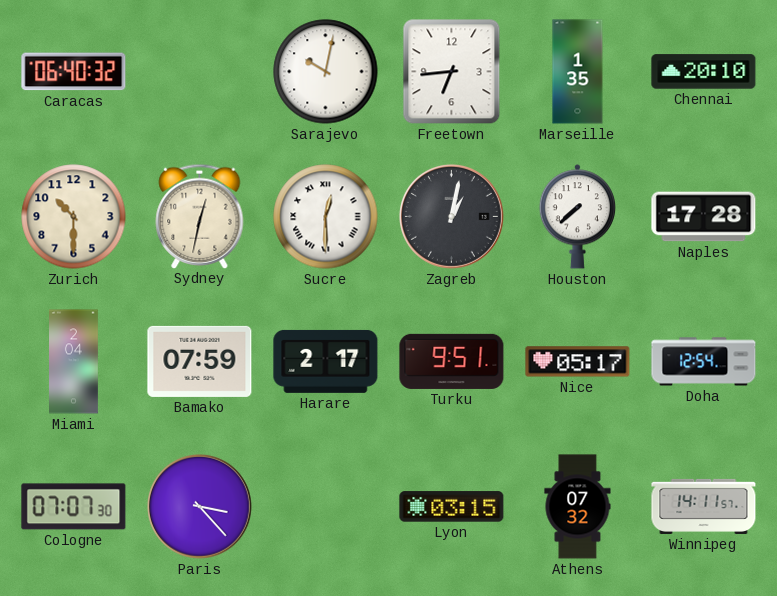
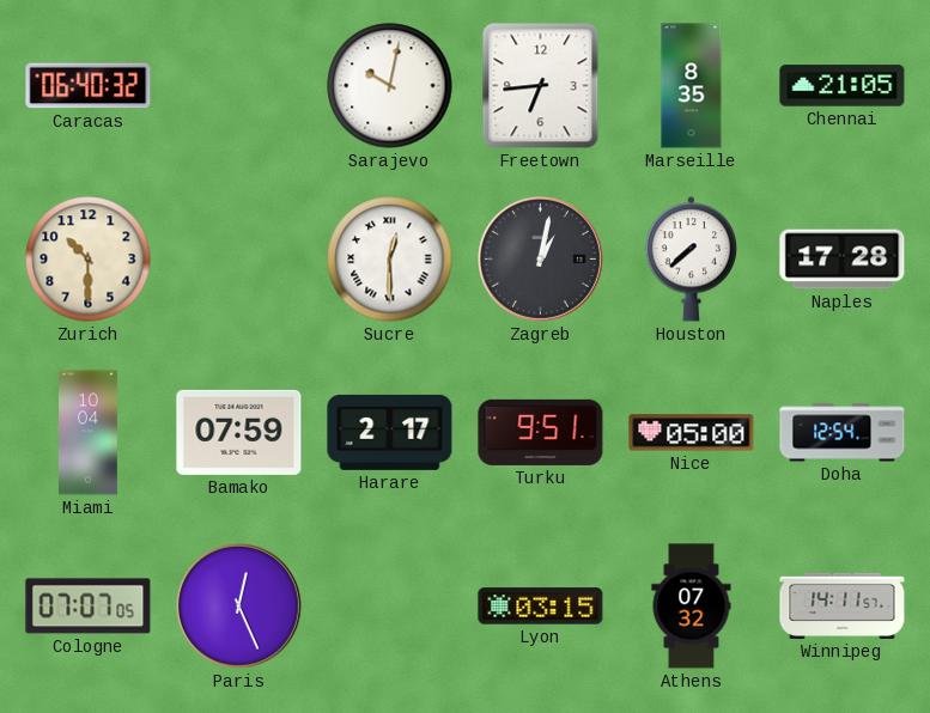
Marseille: 1:35 -> 8:35 (692, 86)
Chennai: 20:10 -> 21:05 (843, 86)
Sydney: 12:32 -> none (200, 216)
Miami: 2:04 -> 10:04 (89, 433)
Nice: 05:17 -> 05:00 (692, 433)
Cologne: 07:07:30 -> 07:07:05 (89, 607)
Paris: 3:23 -> 12:26 (238, 605)
